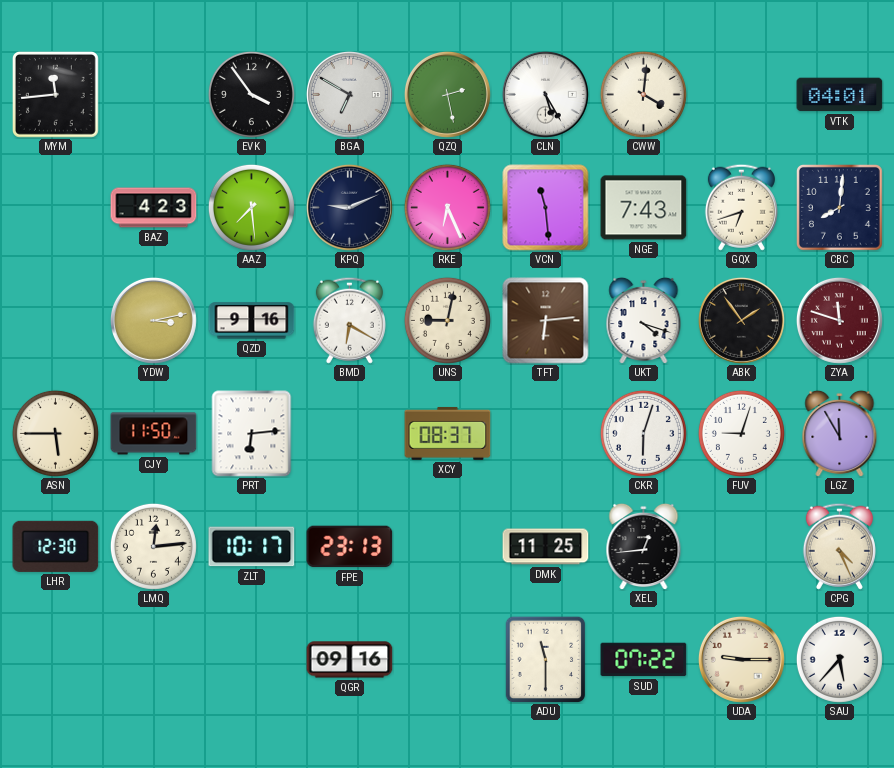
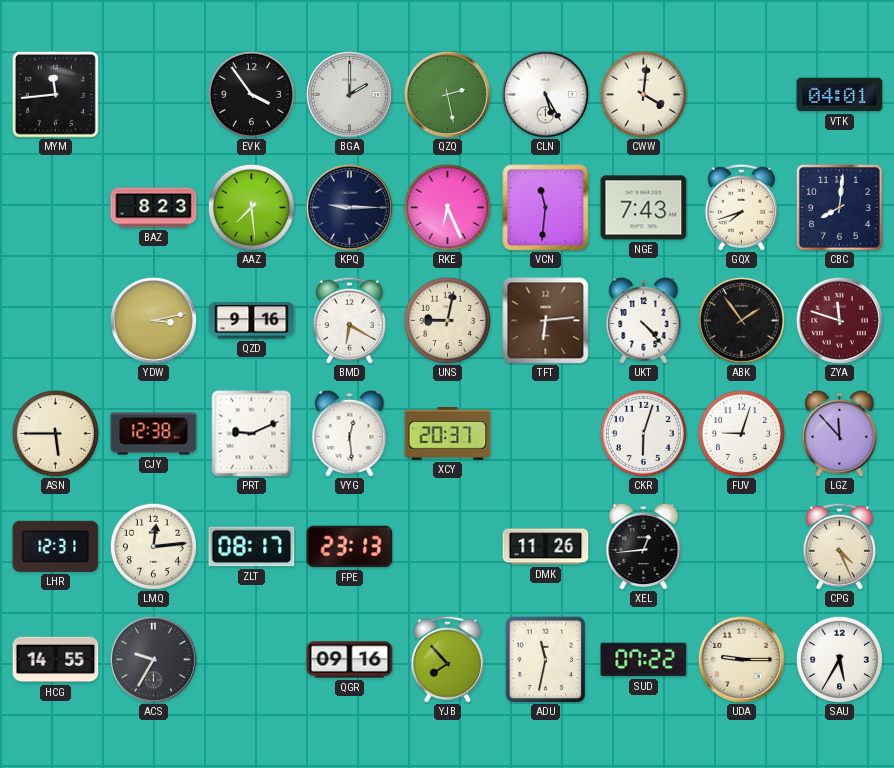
BGA: 6:50 -> 2:00 (349, 94)
BAZ: 4:23 -> 8:23 (154, 208)
KPQ: 9:11 -> 9:15 (349, 207)
VCN: 11:29 -> 11:31 (546, 208)
GQX: 6:42 -> 7:42 (741, 207)
UKT: 4:18 -> 4:23 (644, 320)
CJY: 11:50 -> 12:38 (154, 434)
PRT: 6:14 -> 9:11 (252, 434)
VYG: none -> 12:29 (350, 433)
XCY: 08:37 -> 20:37 (448, 433)
LGZ: 11:55 -> 11:53 (840, 433)
LHR: 12:30 -> 12:31 (56, 546)
ZLT: 10:17 -> 08:17 (252, 547)
DMK: 11:25 -> 11:26 (546, 547)
HCG: none -> 14:55 (56, 660)
ACS: none -> 9:35 (153, 659)
YJB: none -> 7:53 (447, 659)
ADU: 11:30 -> 11:32 (546, 659)
SAU: 5:37 -> 5:35 (839, 659)
